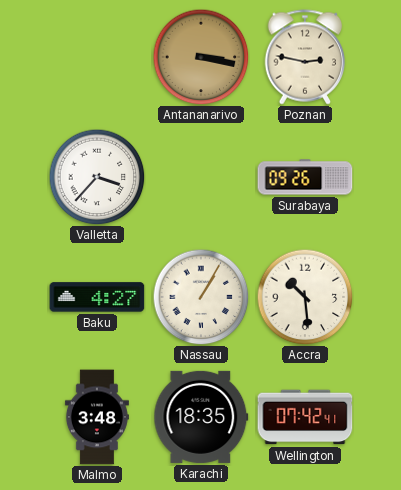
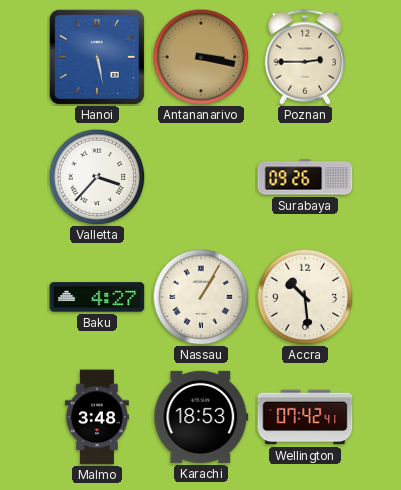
Hanoi: none -> 5:28 (97, 57)
Poznan: 2:47 -> 2:45 (305, 57)
Karachi: 18:35 -> 18:53 (201, 417)
